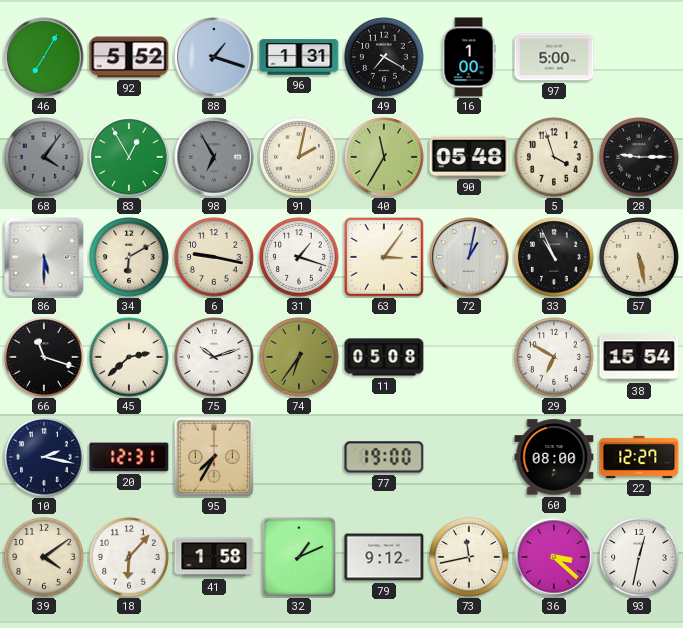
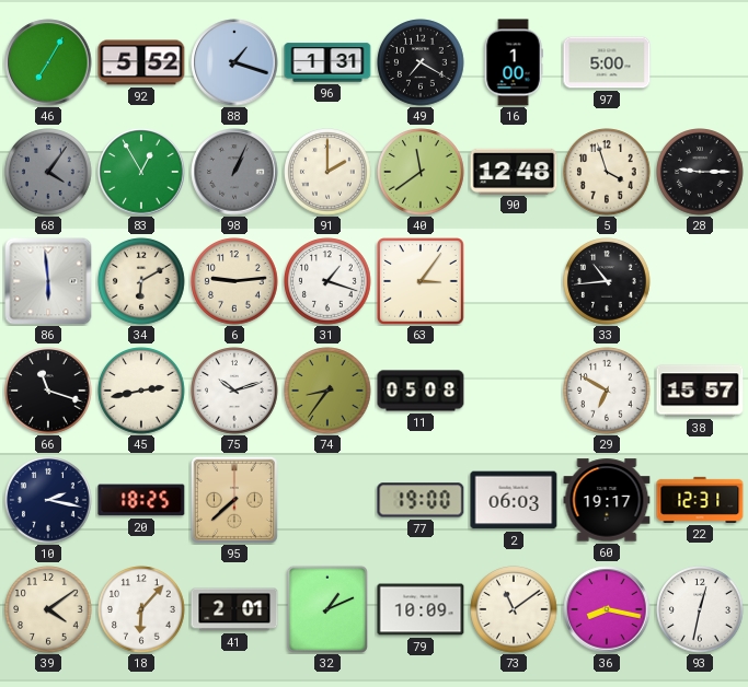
98: 6:55 -> 1:04 (234, 172)
91: 2:02 -> 2:00 (327, 172)
40: 11:35 -> 11:39 (421, 172)
90: 05:48 -> 12:48 (514, 171)
86: 5:30 -> 5:59 (48, 281)
6: 9:17 -> 9:14 (234, 281)
72: 1:02 -> none (469, 257)
33: 10:56 -> 10:44 (607, 281)
57: 5:28 -> none (639, 257)
45: 2:38 -> 2:43 (141, 391)
74: 6:36 -> 8:36 (327, 391)
38: 15:54 -> 15:57 (700, 391)
20: 12:31 -> 18:25 (141, 500)
95: 7:35 -> 7:38 (234, 500)
2: none -> 06:03 (514, 500)
60: 08:00 -> 19:17 (607, 500)
22: 12:27 -> 12:31 (700, 500)
41: 1:58 -> 2:01 (234, 609)
79: 9:12 -> 10:09 (421, 609)
73: 11:43 -> 11:09 (514, 609)
36: 3:22 -> 8:17 (607, 609)
